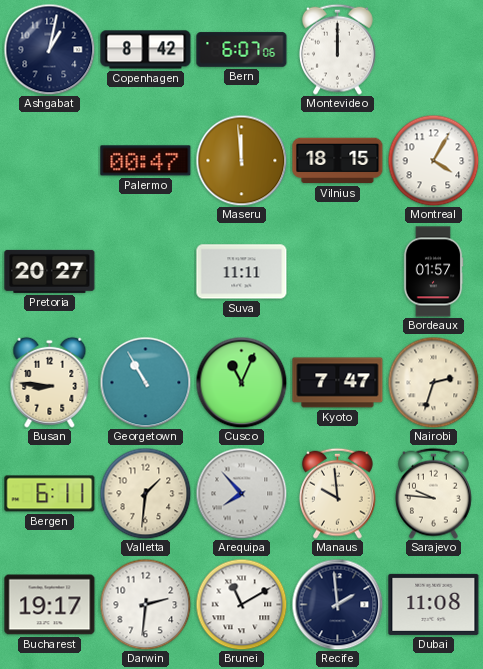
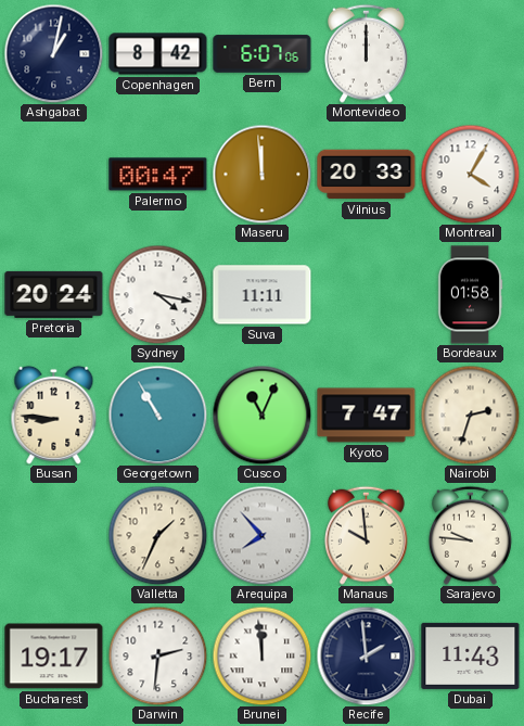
Vilnius: 18:15 -> 20:33 (367, 175)
Pretoria: 20:27 -> 20:24 (54, 294)
Sydney: none -> 4:17 (157, 294)
Bordeaux: 01:57 -> 01:58 (470, 295)
Bergen: 6:11 -> none (50, 494)
Valletta: 1:31 -> 1:34 (157, 535)
Brunei: 11:10 -> 11:59 (261, 655)
Dubai: 11:08 -> 11:43 (471, 655)
